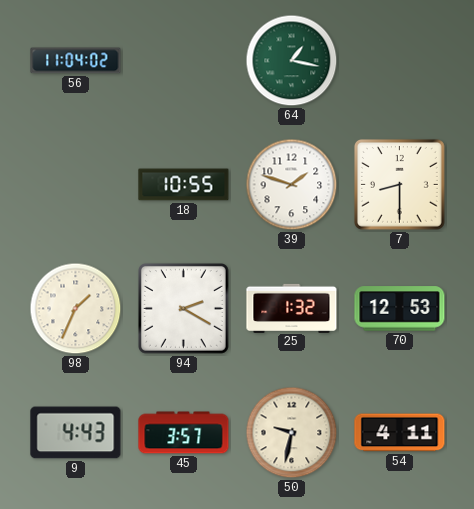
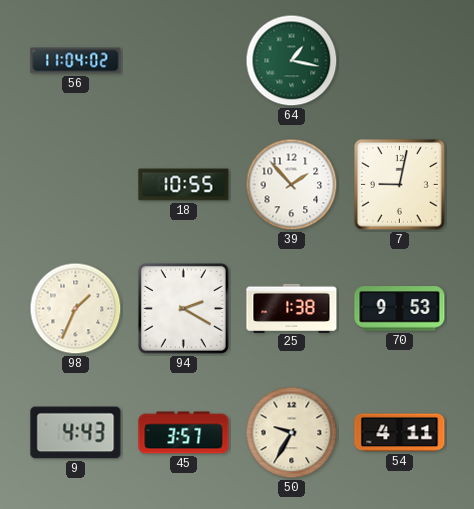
39: 1:48 -> 1:53 (292, 185)
7: 8:30 -> 9:02 (399, 184)
25: 1:32 -> 1:38 (292, 308)
70: 12:53 -> 9:53 (400, 309)
50: 9:32 -> 9:35 (292, 433)
